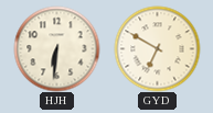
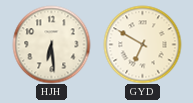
HJH: 6:31 -> 6:29 (51, 44)
